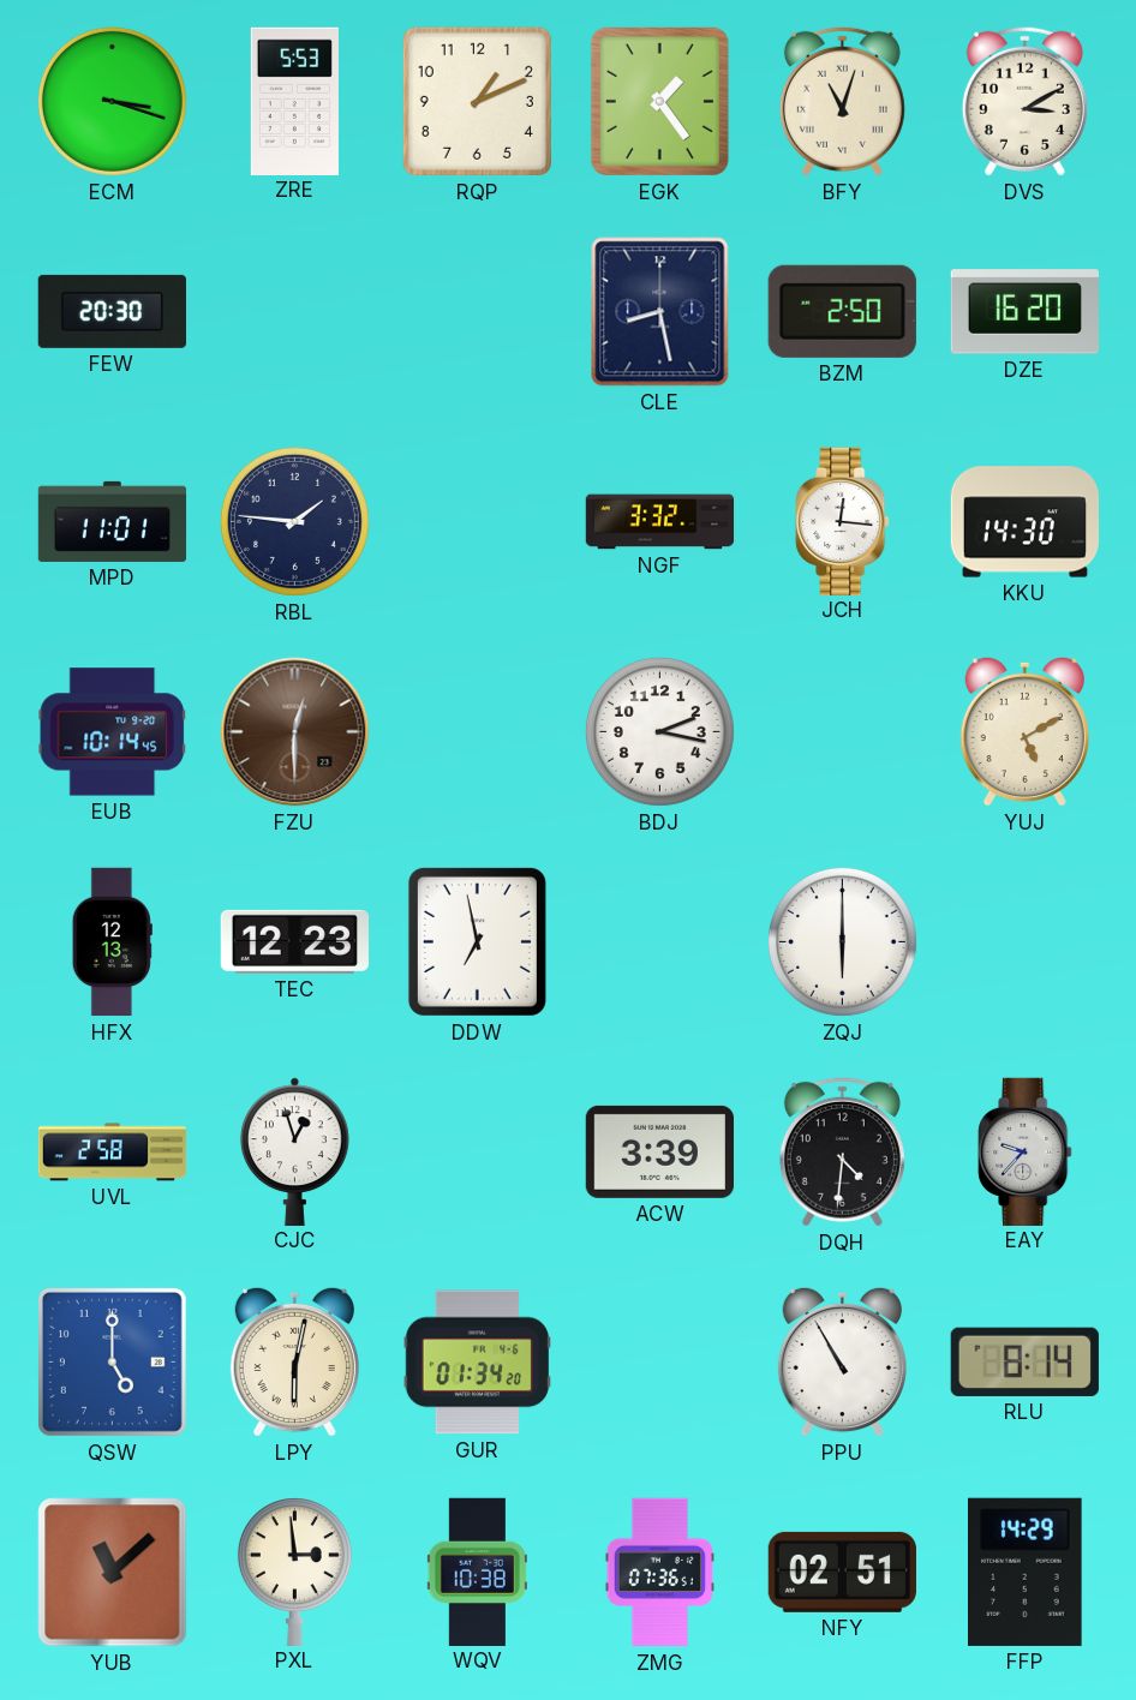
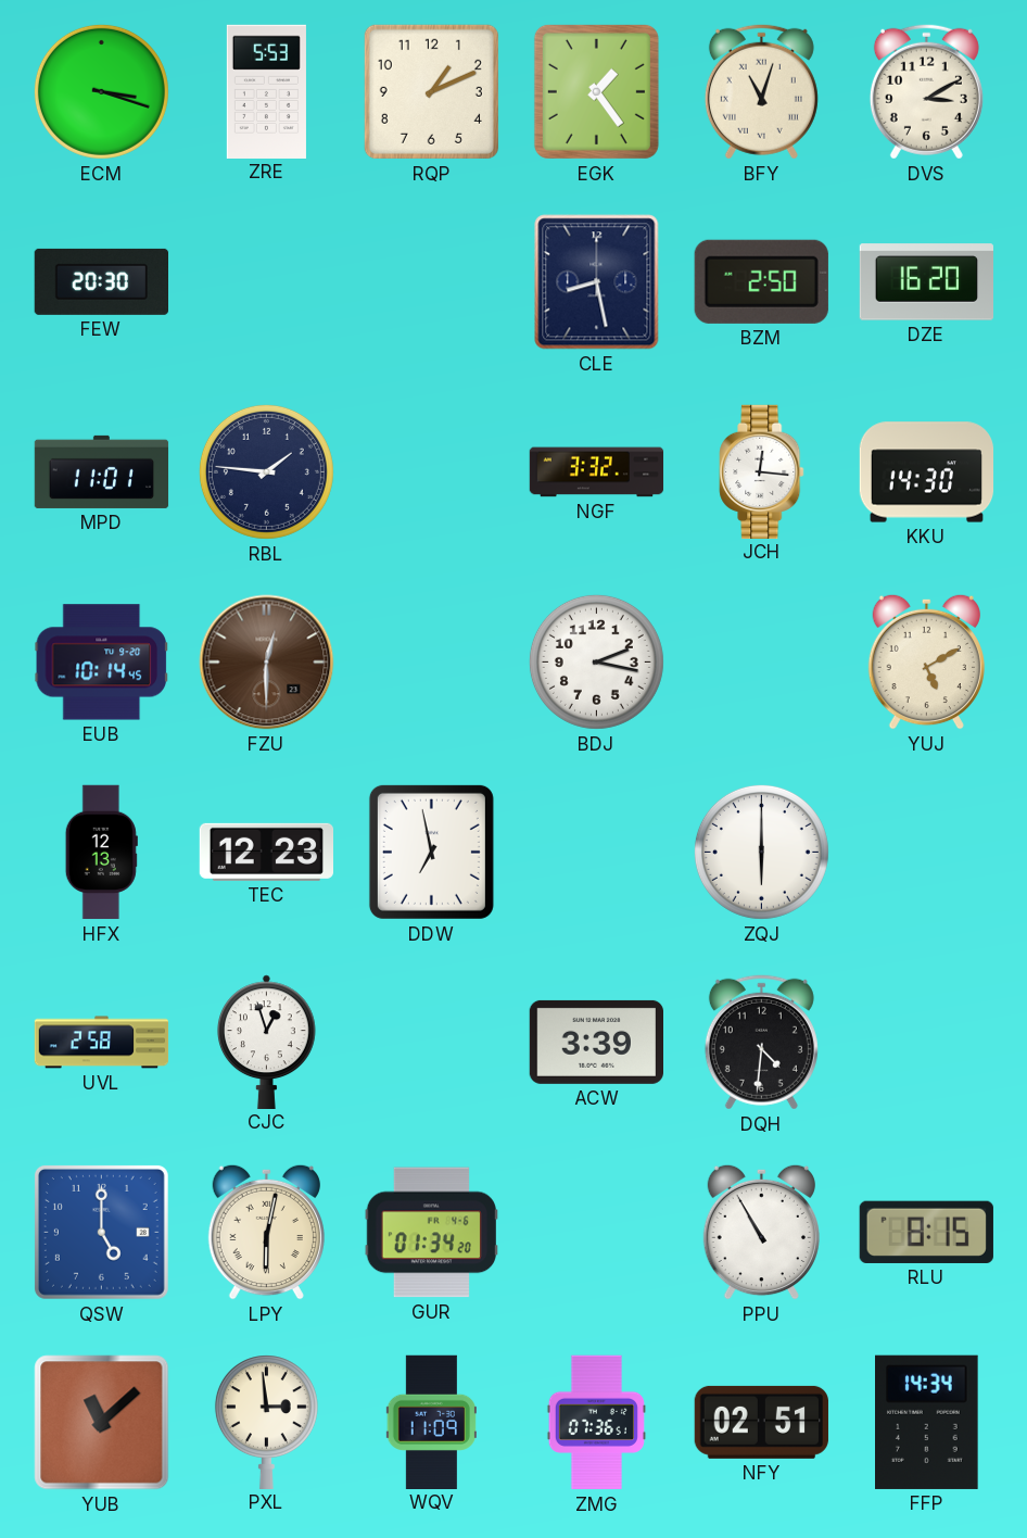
EAY: 9:37 -> none (1026, 1151)
RLU: 8:14 -> 8:15 (926, 1232)
WQV: 10:38 -> 11:09 (431, 1422)
FFP: 14:29 -> 14:34 (927, 1422)
